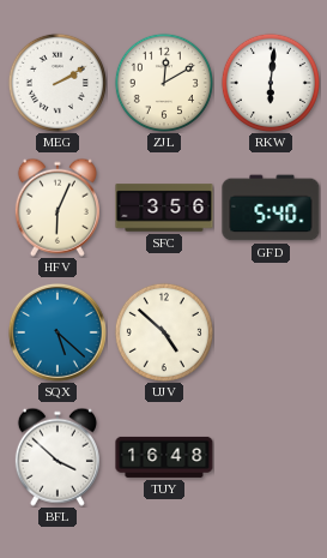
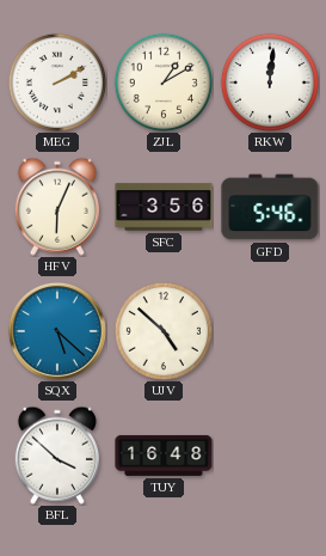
ZJL: 12:10 -> 1:10 (164, 83)
RKW: 6:01 -> 12:01 (270, 83)
GFD: 5:40 -> 5:46 (270, 207)
